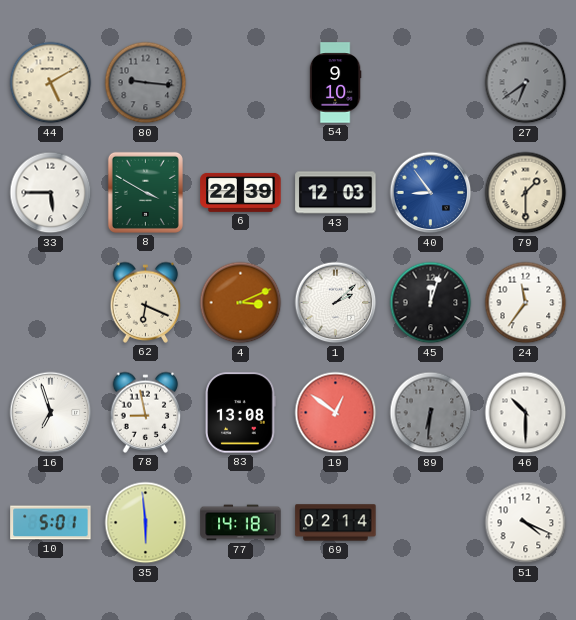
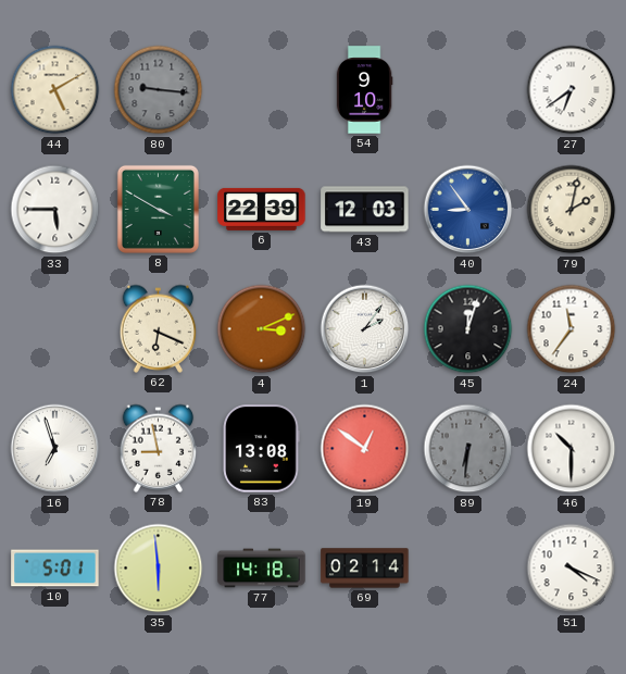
27 dial: grey -> white (572, 90)
79: 1:30 -> 2:02 (572, 210)
1: 2:08 -> 2:06 (365, 329)
